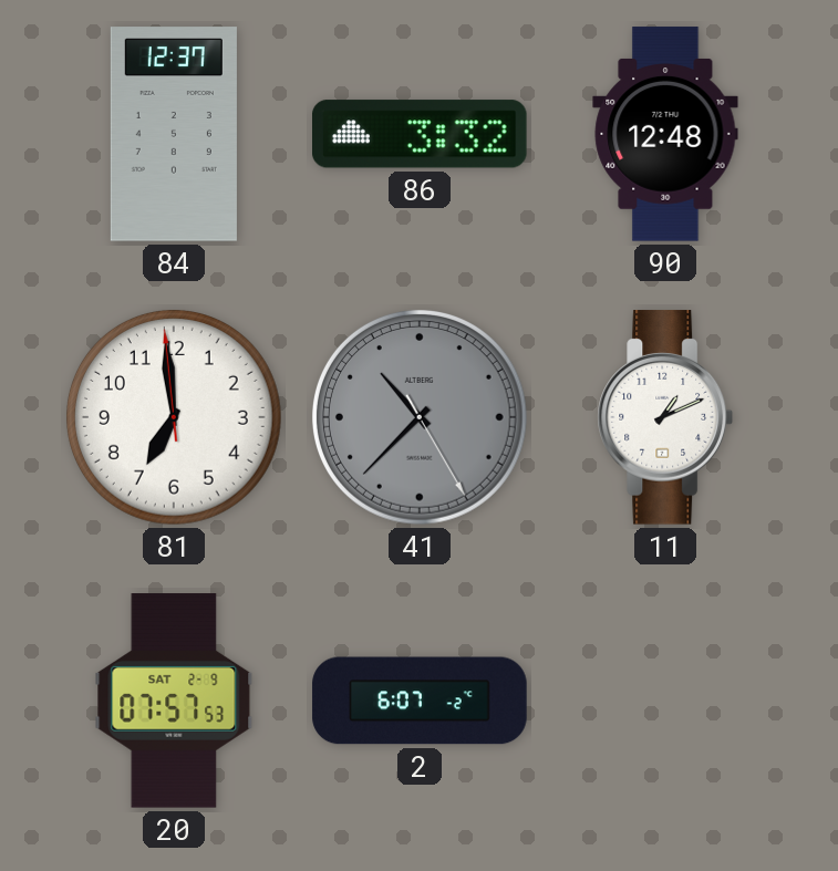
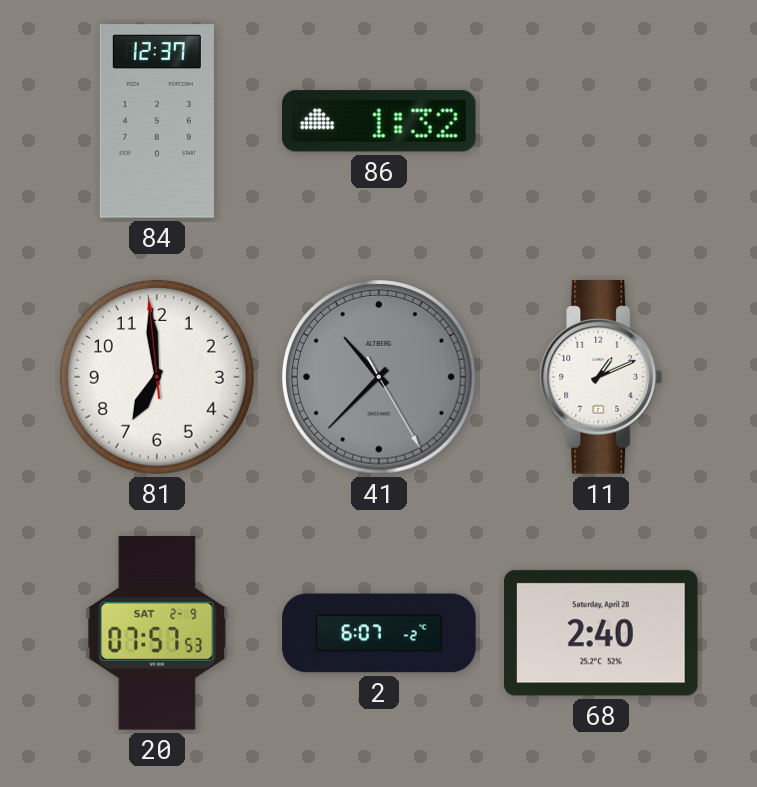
86: 3:32 -> 1:32 (380, 121)
90: 12:48 -> none (665, 134)
68: none -> 2:40 (602, 633)
